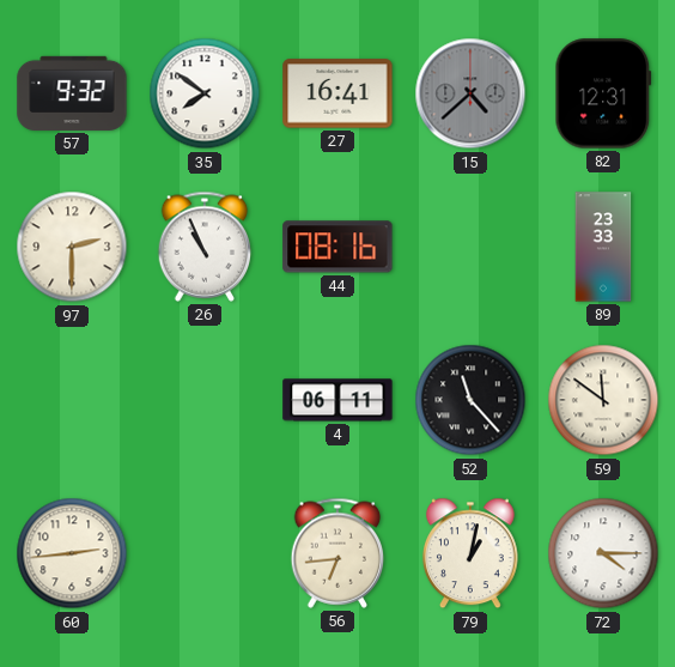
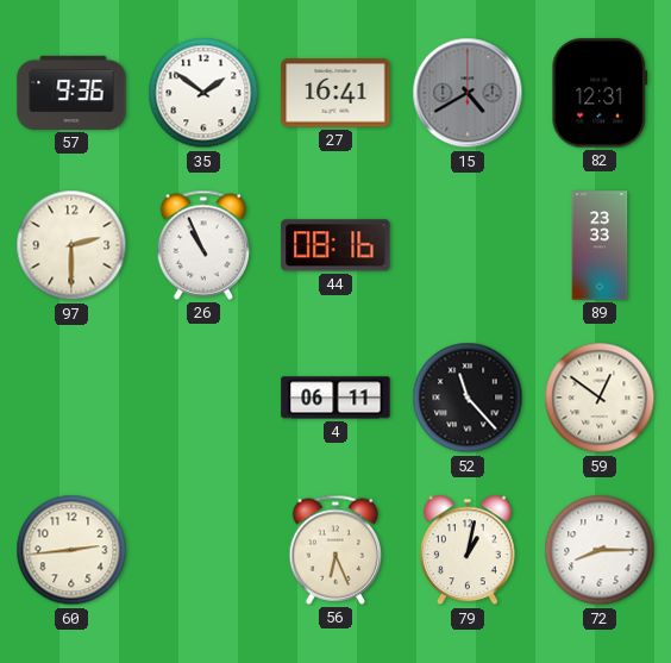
57: 9:32 -> 9:36 (71, 93)
35: 7:51 -> 1:51 (203, 93)
15: 4:38 -> 4:40 (468, 93)
59: 11:51 -> 12:51 (600, 398)
56: 6:44 -> 6:26 (335, 550)
72: 4:15 -> 8:15 (600, 550)
